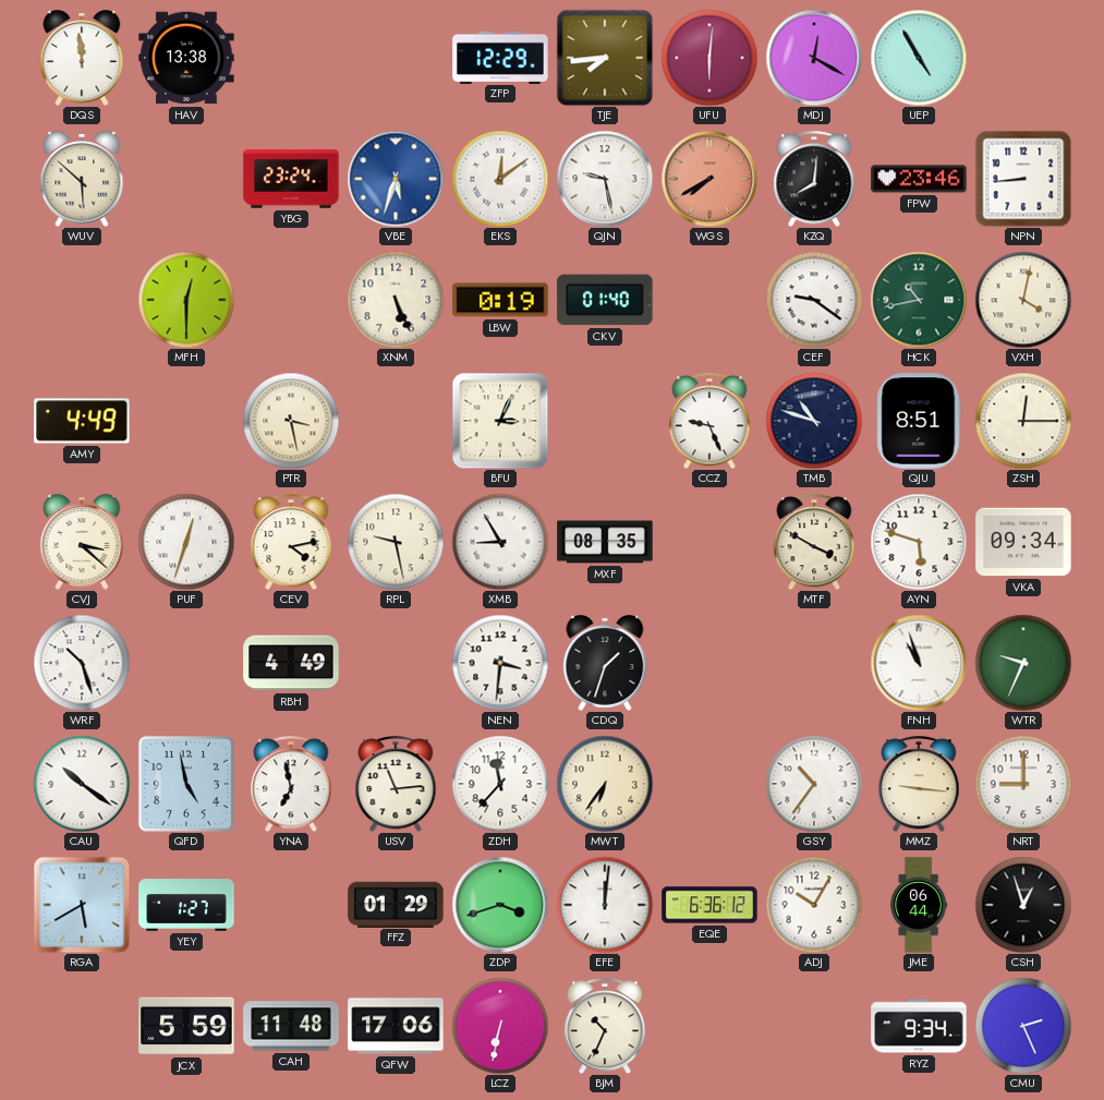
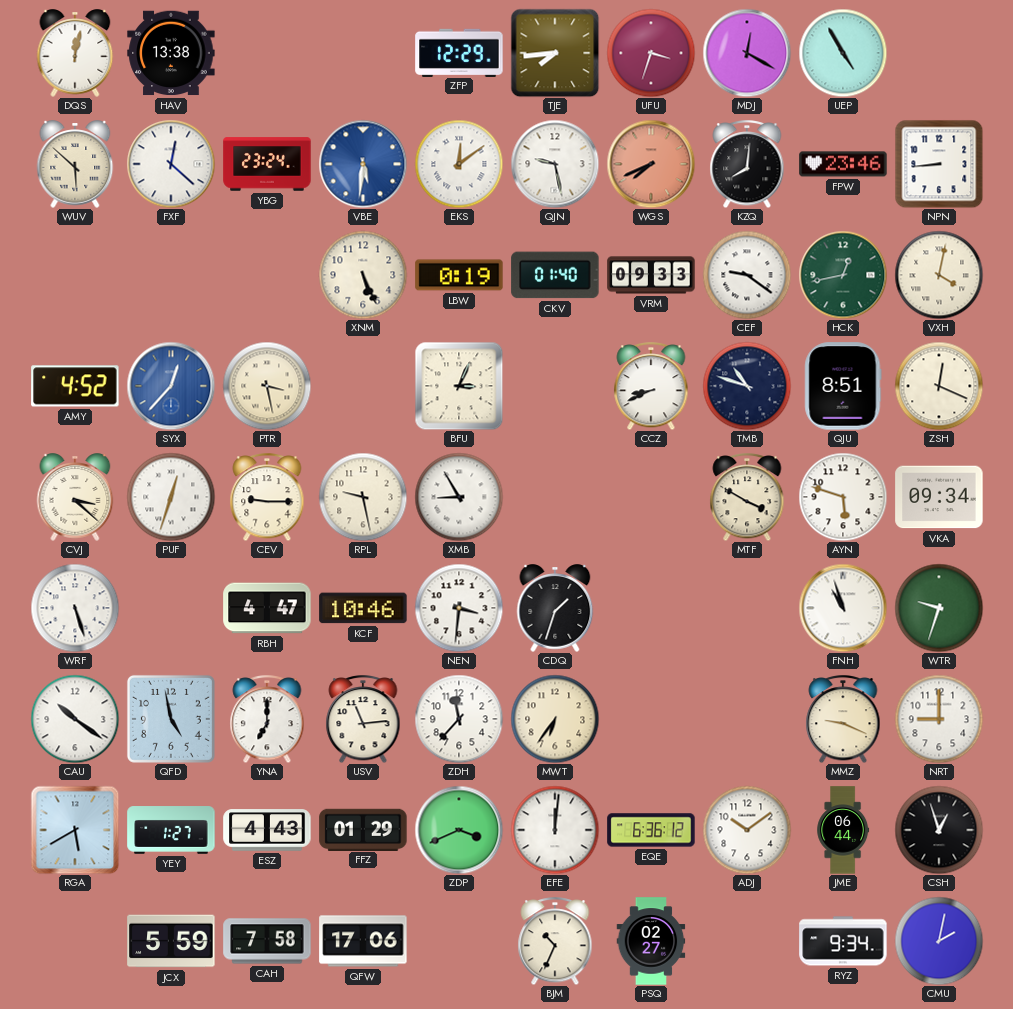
DQS: 11:59 -> 12:02 (75, 53)
UFU: 6:01 -> 3:33 (651, 53)
FXF: none -> 12:22 (171, 164)
VBE: 5:33 -> 5:31 (363, 164)
WGS: 7:40 -> 7:41 (651, 164)
MFH: 12:30 -> none (186, 300)
VRM: none -> 09:33 (651, 275)
HCK: 10:43 -> 12:43 (843, 275)
AMY: 4:49 -> 4:52 (75, 386)
SYX: none -> 12:37 (171, 386)
CCZ: 9:26 -> 8:41 (651, 386)
ZSH: 12:15 -> 12:19 (939, 386)
CEV: 4:13 -> 9:15 (267, 497)
MXF: 08:35 -> none (605, 542)
WRF: 10:27 -> 5:27 (75, 608)
RBH: 4:49 -> 4:47 (267, 608)
KCF: none -> 10:46 (363, 608)
WTR: 9:34 -> 9:33 (939, 608)
YNA: 6:58 -> 7:00 (267, 719)
GSY: 10:36 -> none (814, 784)
MMZ: 9:16 -> 9:19 (843, 719)
ESZ: none -> 4:43 (267, 830)
ZDP: 3:42 -> 3:41 (459, 830)
ADJ: 10:05 -> 10:09 (747, 830)
CAH: 11:48 -> 7:58 (267, 941)
LCZ: 6:32 -> none (500, 1026)
PSQ: none -> 02:27 (651, 941)
CMU: 2:26 -> 2:02 (939, 941)
